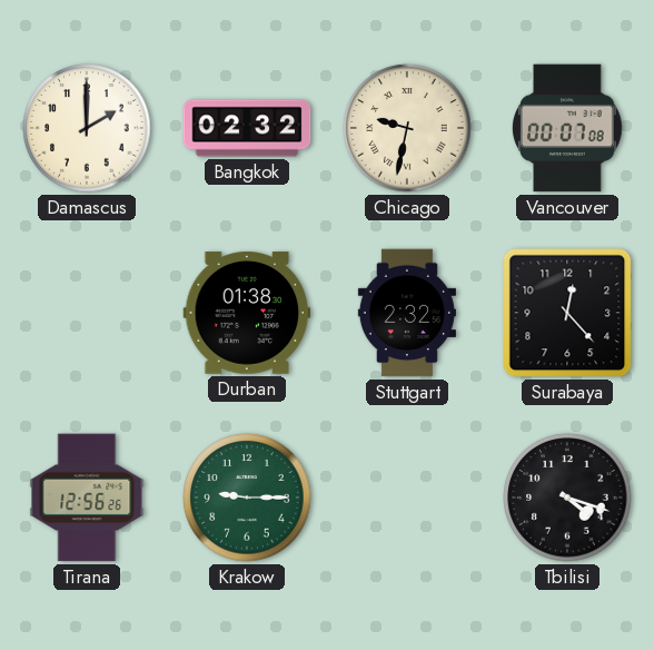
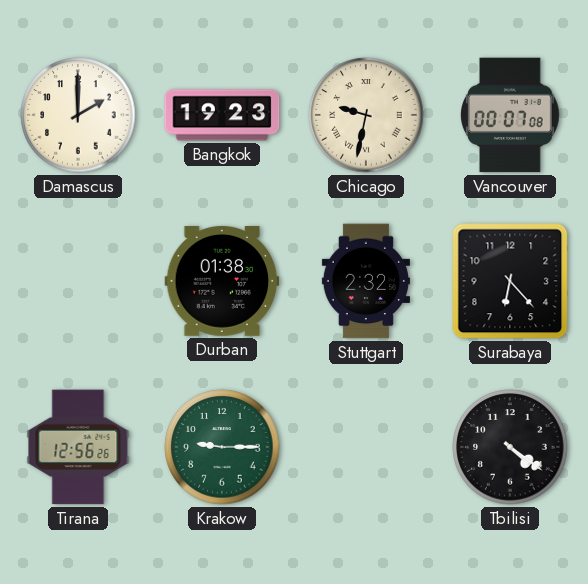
Bangkok: 02:32 -> 19:23 (222, 115)
Surabaya: 12:23 -> 6:23 (510, 281)
Tbilisi: 4:18 -> 4:21 (510, 447)
